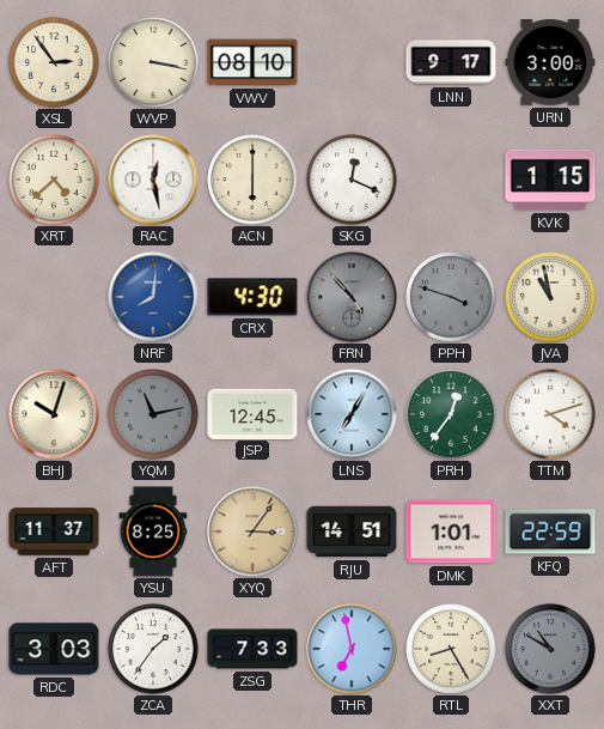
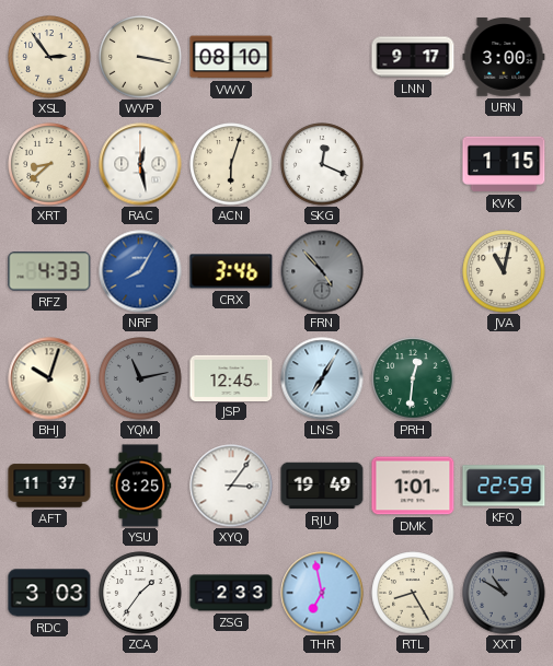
XRT: 4:38 -> 8:38 (49, 164)
ACN: 6:00 -> 6:03 (231, 164)
RFZ: none -> 4:33 (49, 271)
NRF: 8:01 -> 8:05 (140, 271)
CRX: 4:30 -> 3:46 (231, 271)
PPH: 3:48 -> none (451, 297)
JVA: 10:58 -> 11:02 (504, 271)
PRH: 12:36 -> 12:31 (413, 378)
TTM: 4:12 -> none (550, 414)
XYQ dial: champagne -> white (231, 486)
RJU: 14:51 -> 19:49 (322, 486)
ZSG: 7:33 -> 2:33 (231, 593)
